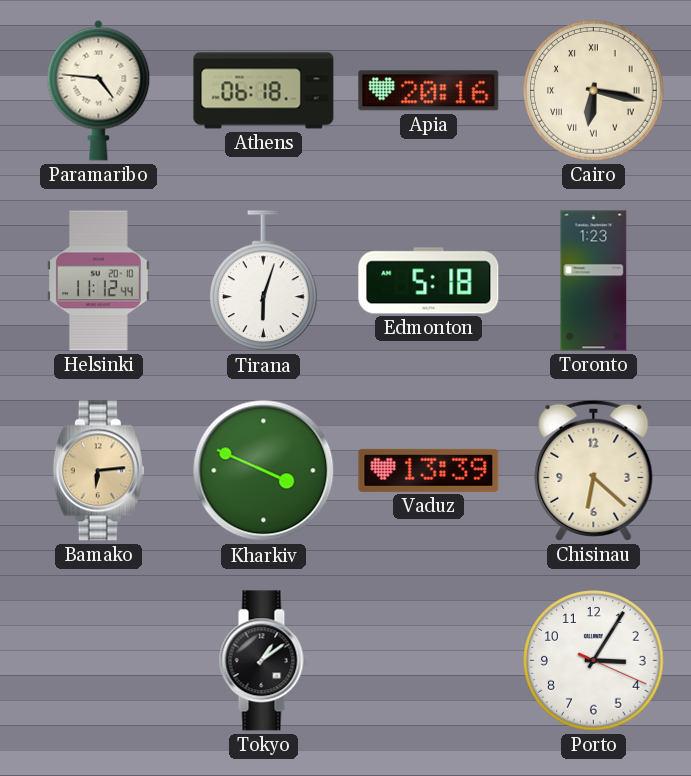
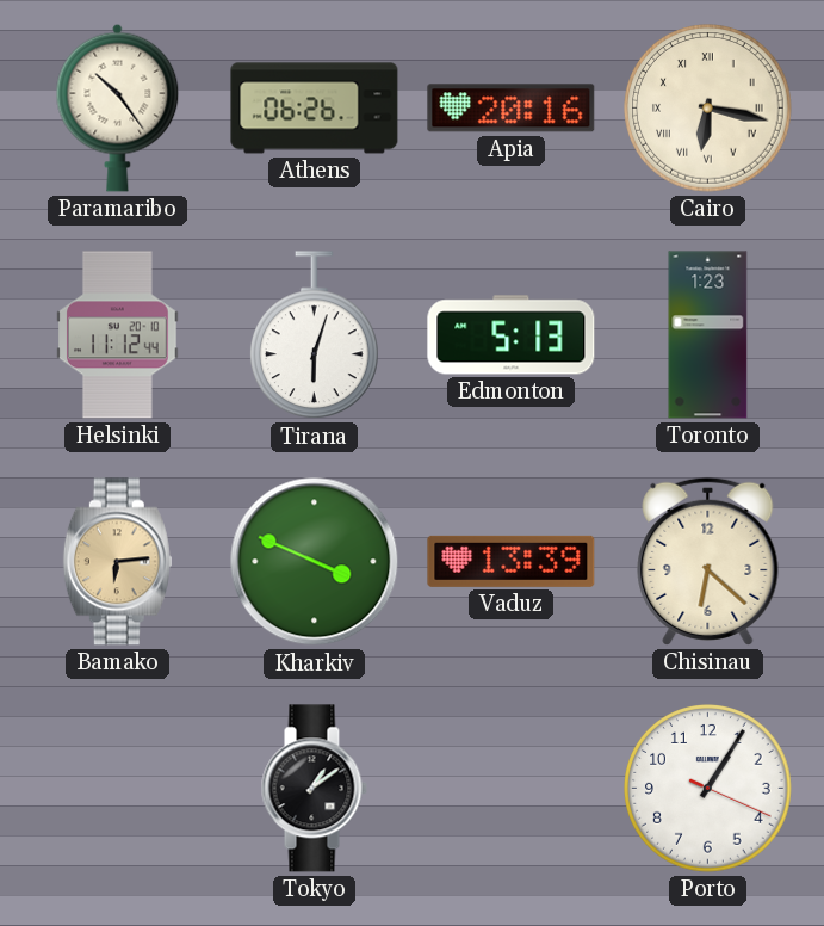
Paramaribo: 4:46 -> 10:24 (118, 107)
Athens: 06:18 -> 06:26 (315, 109)
Edmonton: 5:18 -> 5:13 (512, 335)
Porto: 3:05 -> 1:05 (708, 789)
